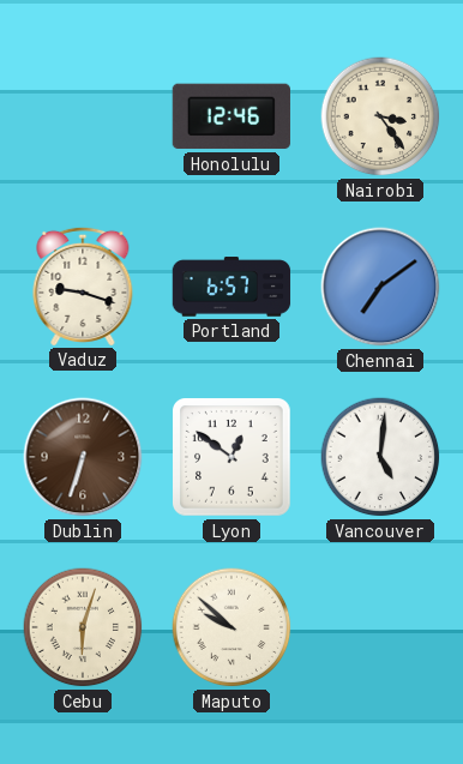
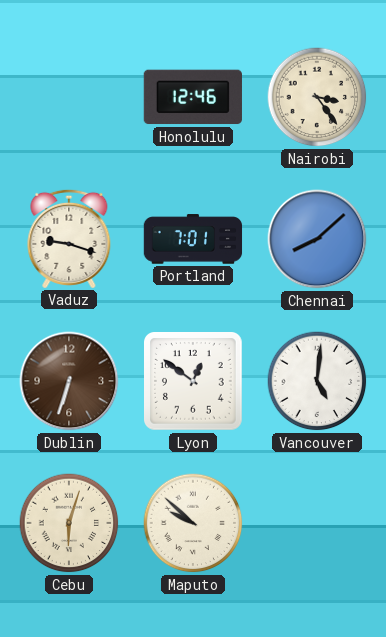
Portland: 6:57 -> 7:01 (193, 239)
Chennai: 7:09 -> 8:08 (317, 239)
